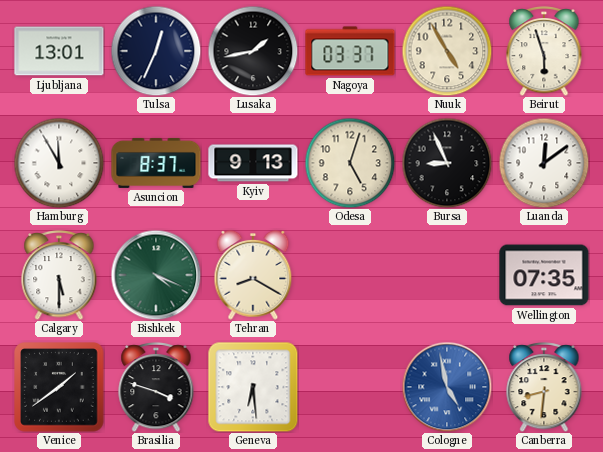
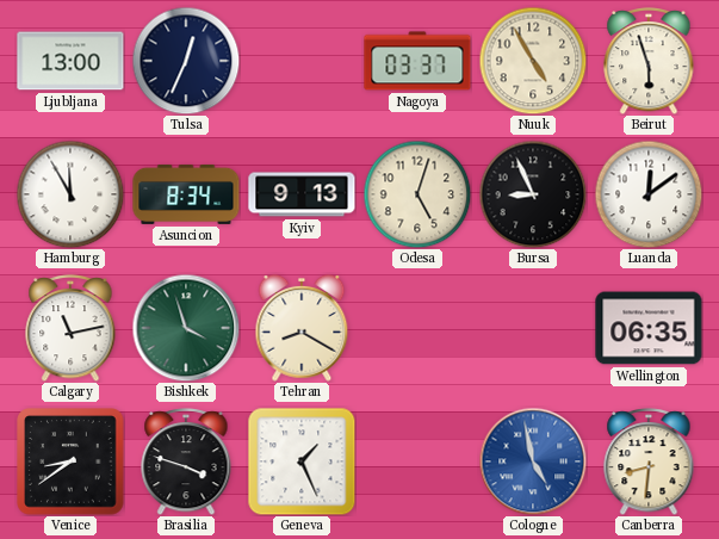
Ljubljana: 13:01 -> 13:00 (70, 61)
Lusaka: 1:43 -> none (253, 51)
Asuncion: 8:37 -> 8:34 (186, 194)
Calgary: 5:30 -> 11:13 (70, 328)
Bishkek: 4:19 -> 3:57 (186, 328)
Wellington: 07:35 -> 06:35 (649, 328)
Venice: 1:39 -> 8:39 (70, 461)
Geneva: 6:29 -> 1:26 (302, 461)
